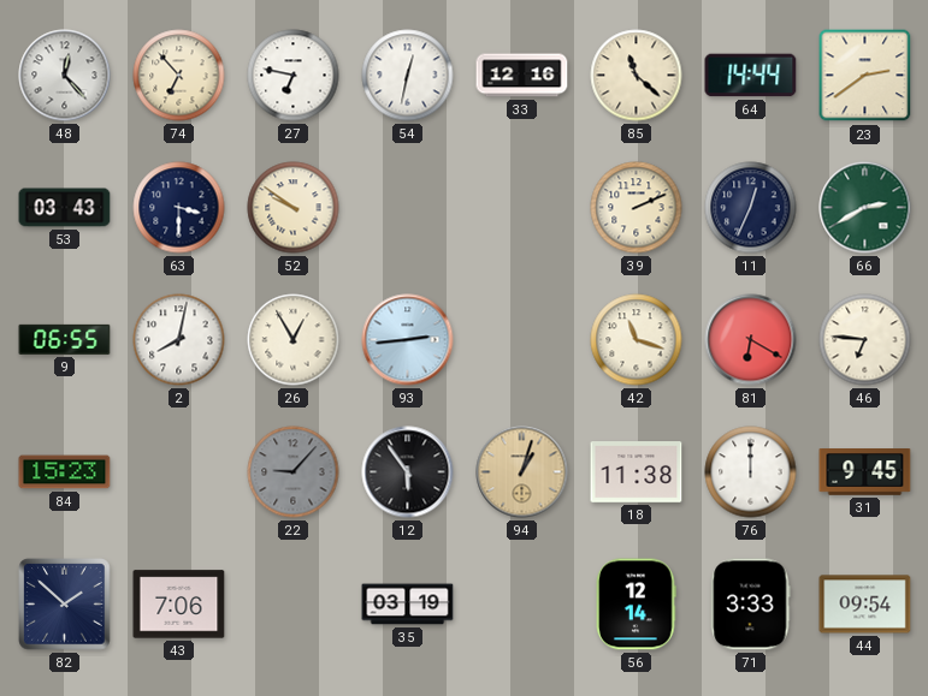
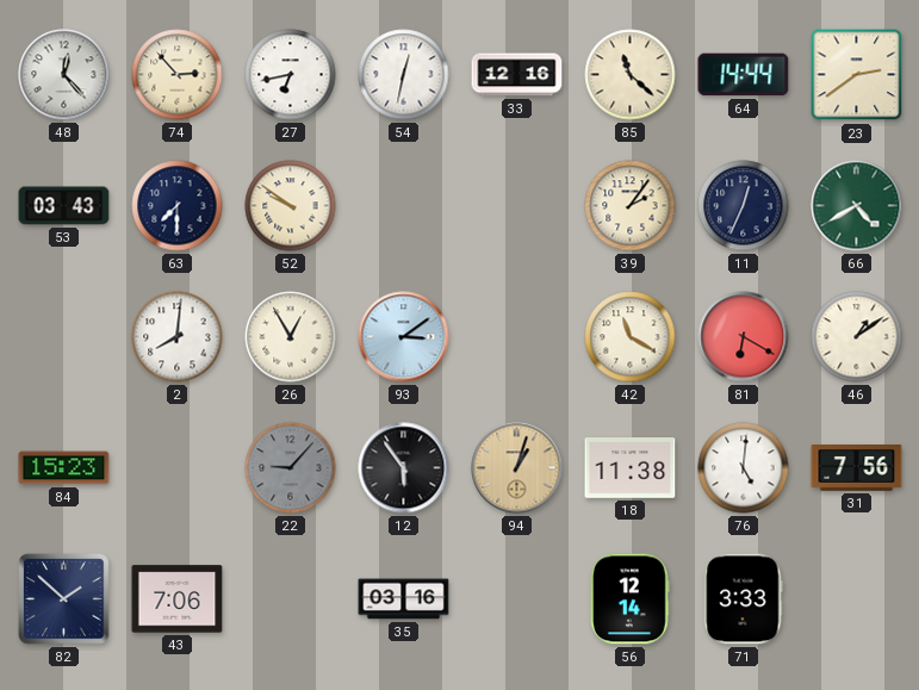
74: 6:53 -> 2:53 (178, 75)
27: 6:47 -> 6:43 (291, 75)
63: 3:30 -> 7:30 (178, 206)
39: 2:11 -> 2:06 (631, 206)
66: 2:40 -> 4:40 (857, 206)
9: 06:55 -> none (65, 339)
2: 8:02 -> 8:01 (178, 337)
93: 2:44 -> 3:09 (404, 337)
42: 11:18 -> 11:20 (631, 337)
46: 6:46 -> 1:09 (857, 337)
76: 12:00 -> 5:01 (744, 468)
31: 9:45 -> 7:56 (857, 468)
35: 03:19 -> 03:16 (404, 599)
44: 09:54 -> none (865, 605)
